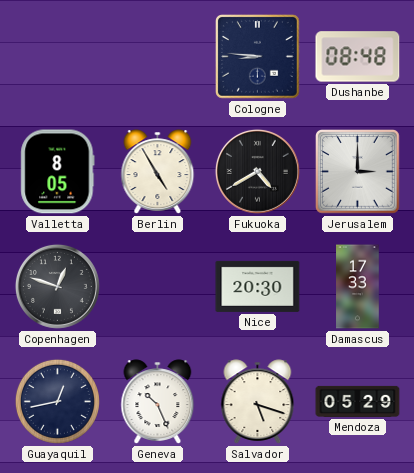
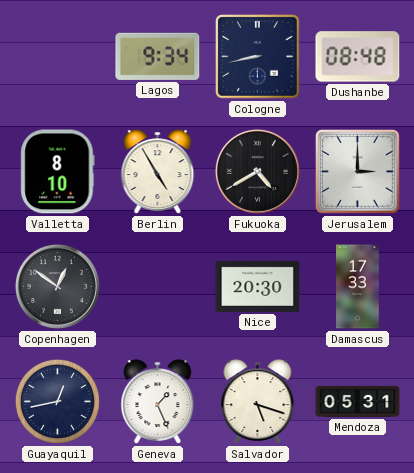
Lagos: none -> 9:34 (158, 56)
Cologne: 8:46 -> 8:43 (258, 57)
Valletta: 8:05 -> 8:10 (58, 172)
Copenhagen: 12:48 -> 12:51 (57, 286)
Geneva: 10:26 -> 1:26 (158, 402)
Mendoza: 05:29 -> 05:31 (358, 401)
